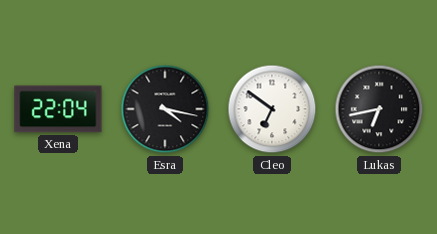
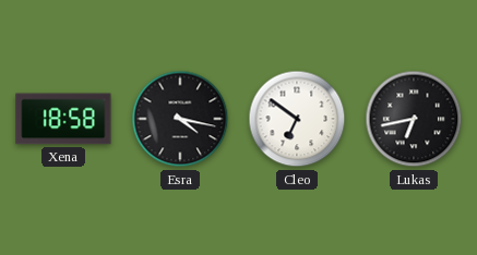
Xena: 22:04 -> 18:58 (63, 119)
